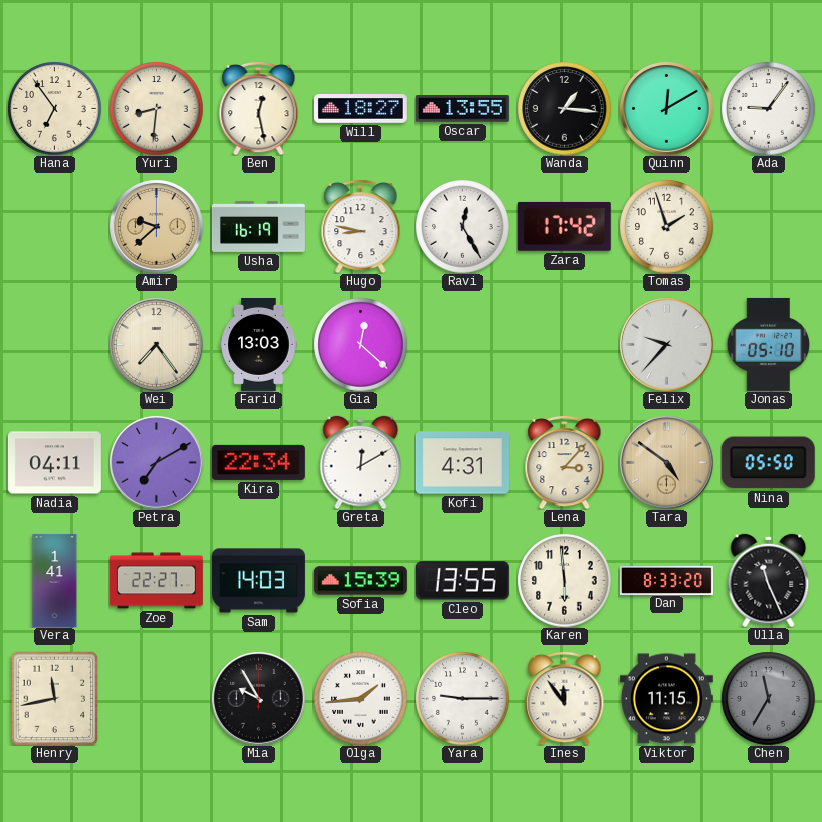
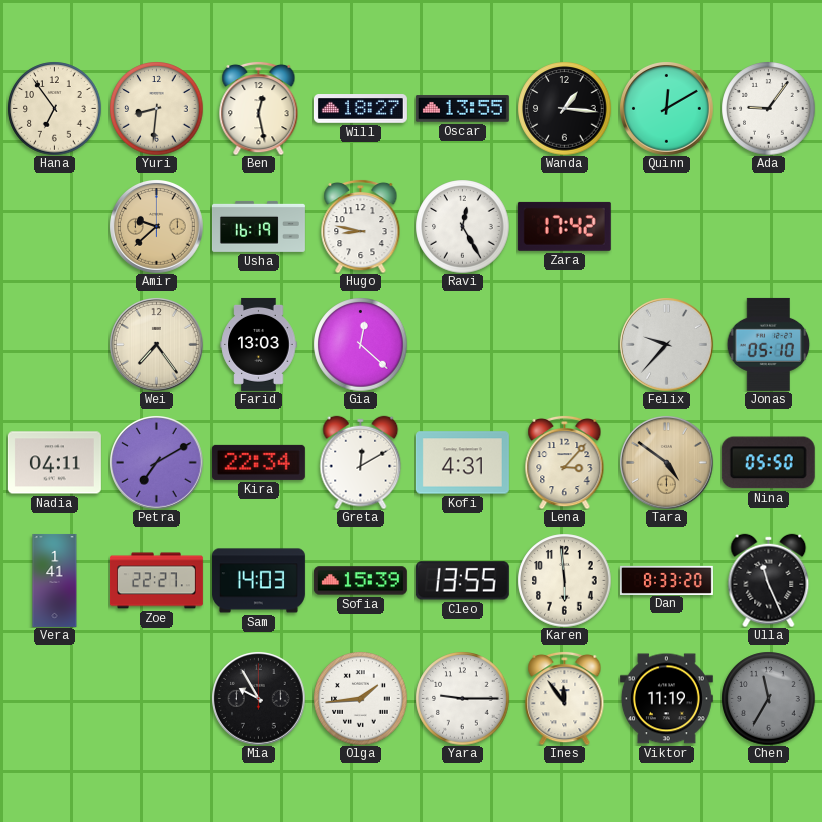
Tomas: 1:57 -> none (666, 226)
Henry: 11:43 -> none (55, 698)
Viktor: 11:15 -> 11:19 (666, 699)
